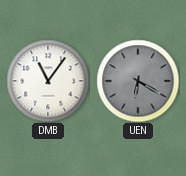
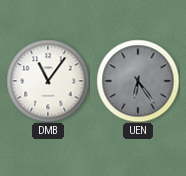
UEN: 6:20 -> 6:24 (138, 81)
